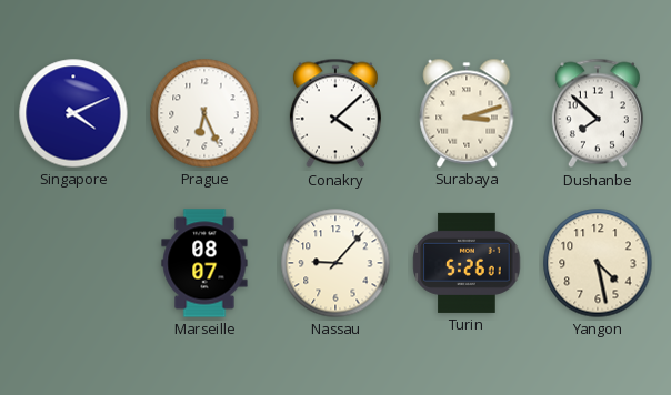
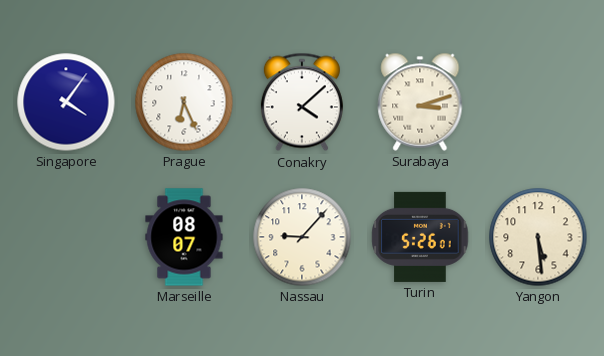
Singapore: 4:11 -> 4:06 (66, 102)
Dushanbe: 7:52 -> none (598, 113)
Yangon: 4:28 -> 5:29 (538, 237)
